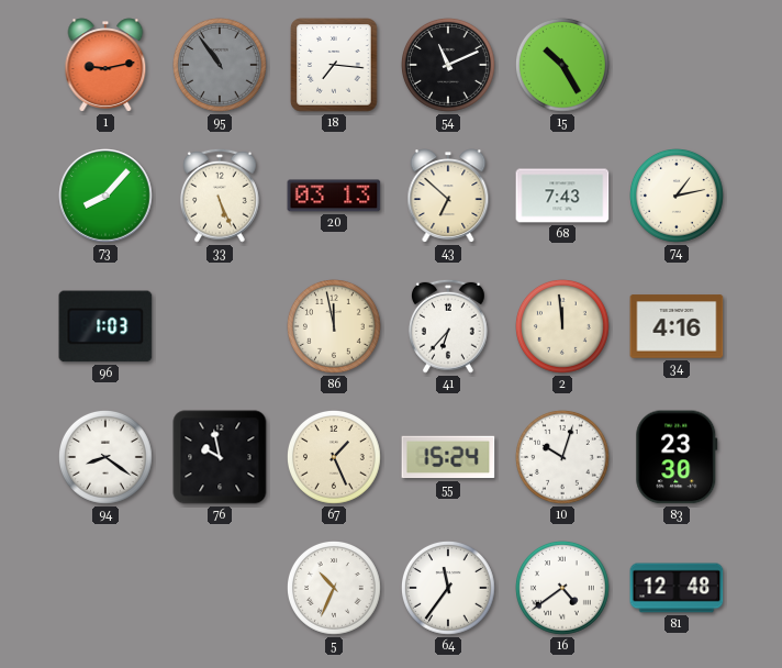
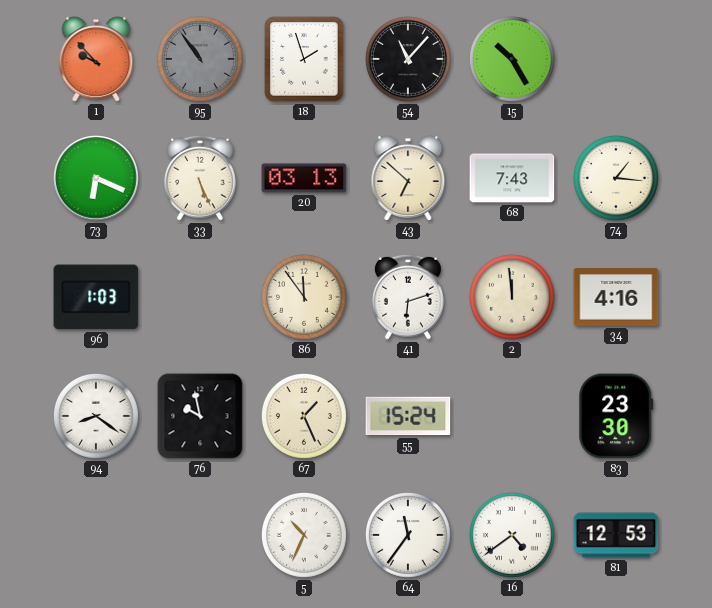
1: 9:13 -> 9:53 (96, 59)
18: 7:16 -> 1:57 (304, 59)
54: 11:11 -> 11:07 (409, 60)
73: 8:07 -> 6:19 (96, 178)
74: 1:13 -> 1:16 (617, 179)
86: 11:58 -> 11:54 (305, 298)
41: 6:37 -> 6:12 (409, 297)
10: 10:03 -> none (563, 458)
81: 12:48 -> 12:53 (616, 535)
